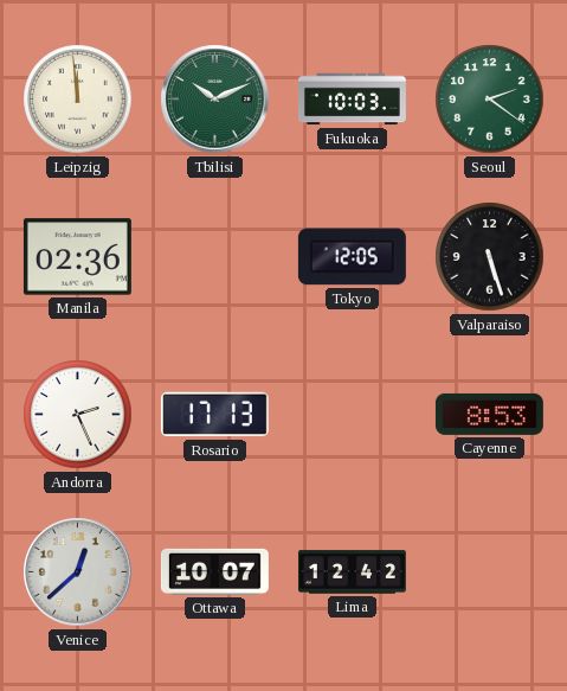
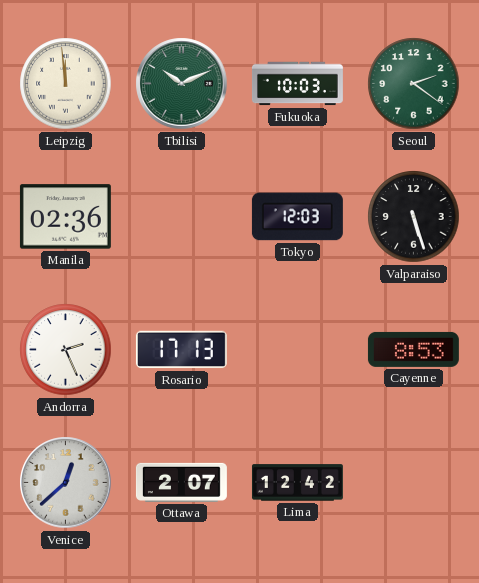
Tokyo: 12:05 -> 12:03 (297, 217)
Ottawa: 10:07 -> 2:07 (181, 482)
